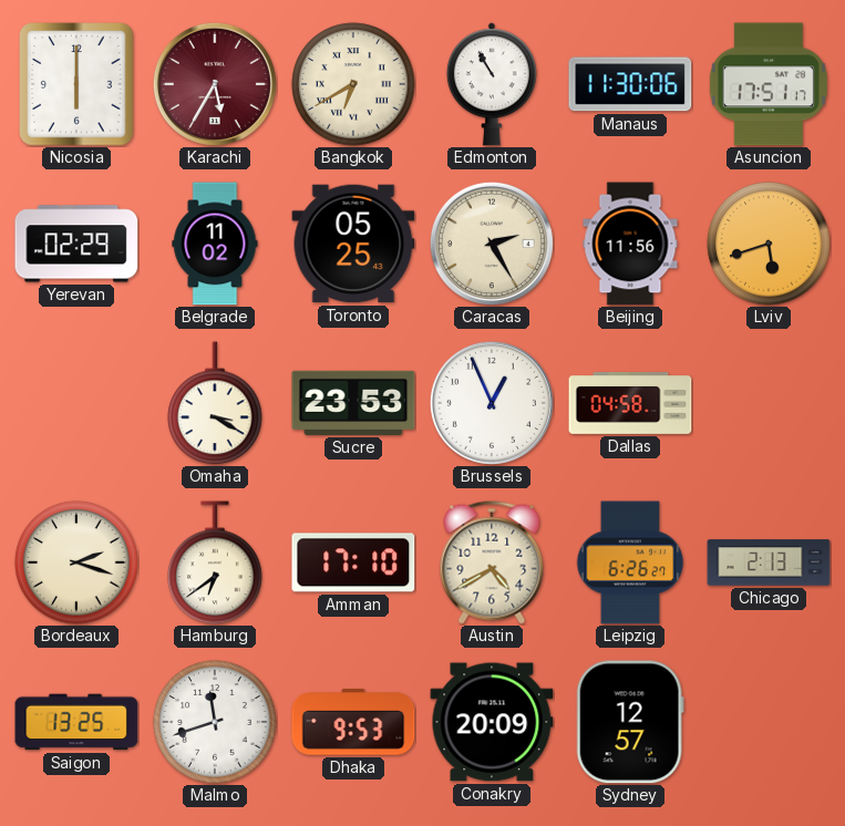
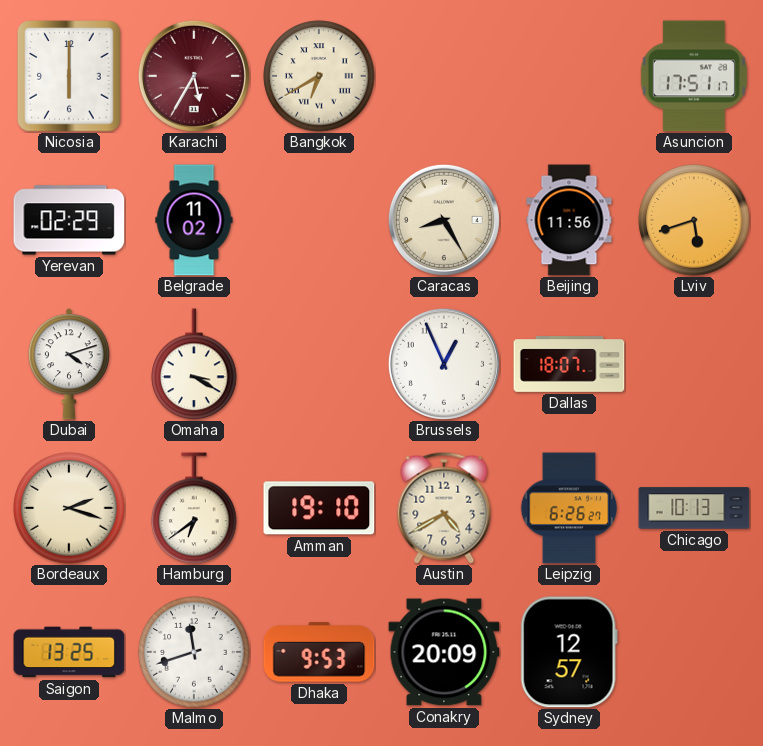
Edmonton: 10:55 -> none (492, 84)
Manaus: 11:30 -> none (630, 84)
Toronto: 05:25 -> none (353, 244)
Caracas: 2:25 -> 8:25 (444, 220)
Dubai: none -> 4:12 (69, 364)
Sucre: 23:53 -> none (353, 403)
Dallas: 04:58 -> 18:07 (569, 365)
Amman: 17:10 -> 19:10 (319, 508)
Chicago: 2:13 -> 10:13 (694, 508)
